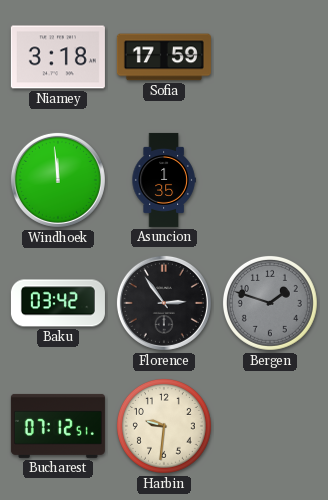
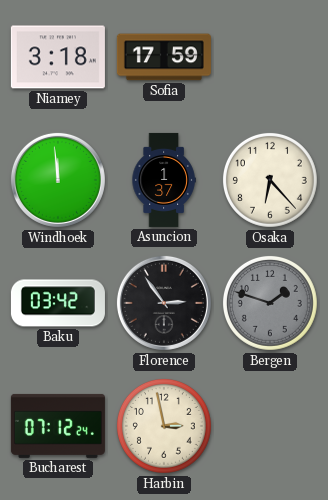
Asuncion: 1:35 -> 1:37 (164, 180)
Osaka: none -> 6:23 (270, 180)
Bucharest: 07:12:51 -> 07:12:24 (58, 426)
Harbin: 9:31 -> 2:58 (164, 426)
